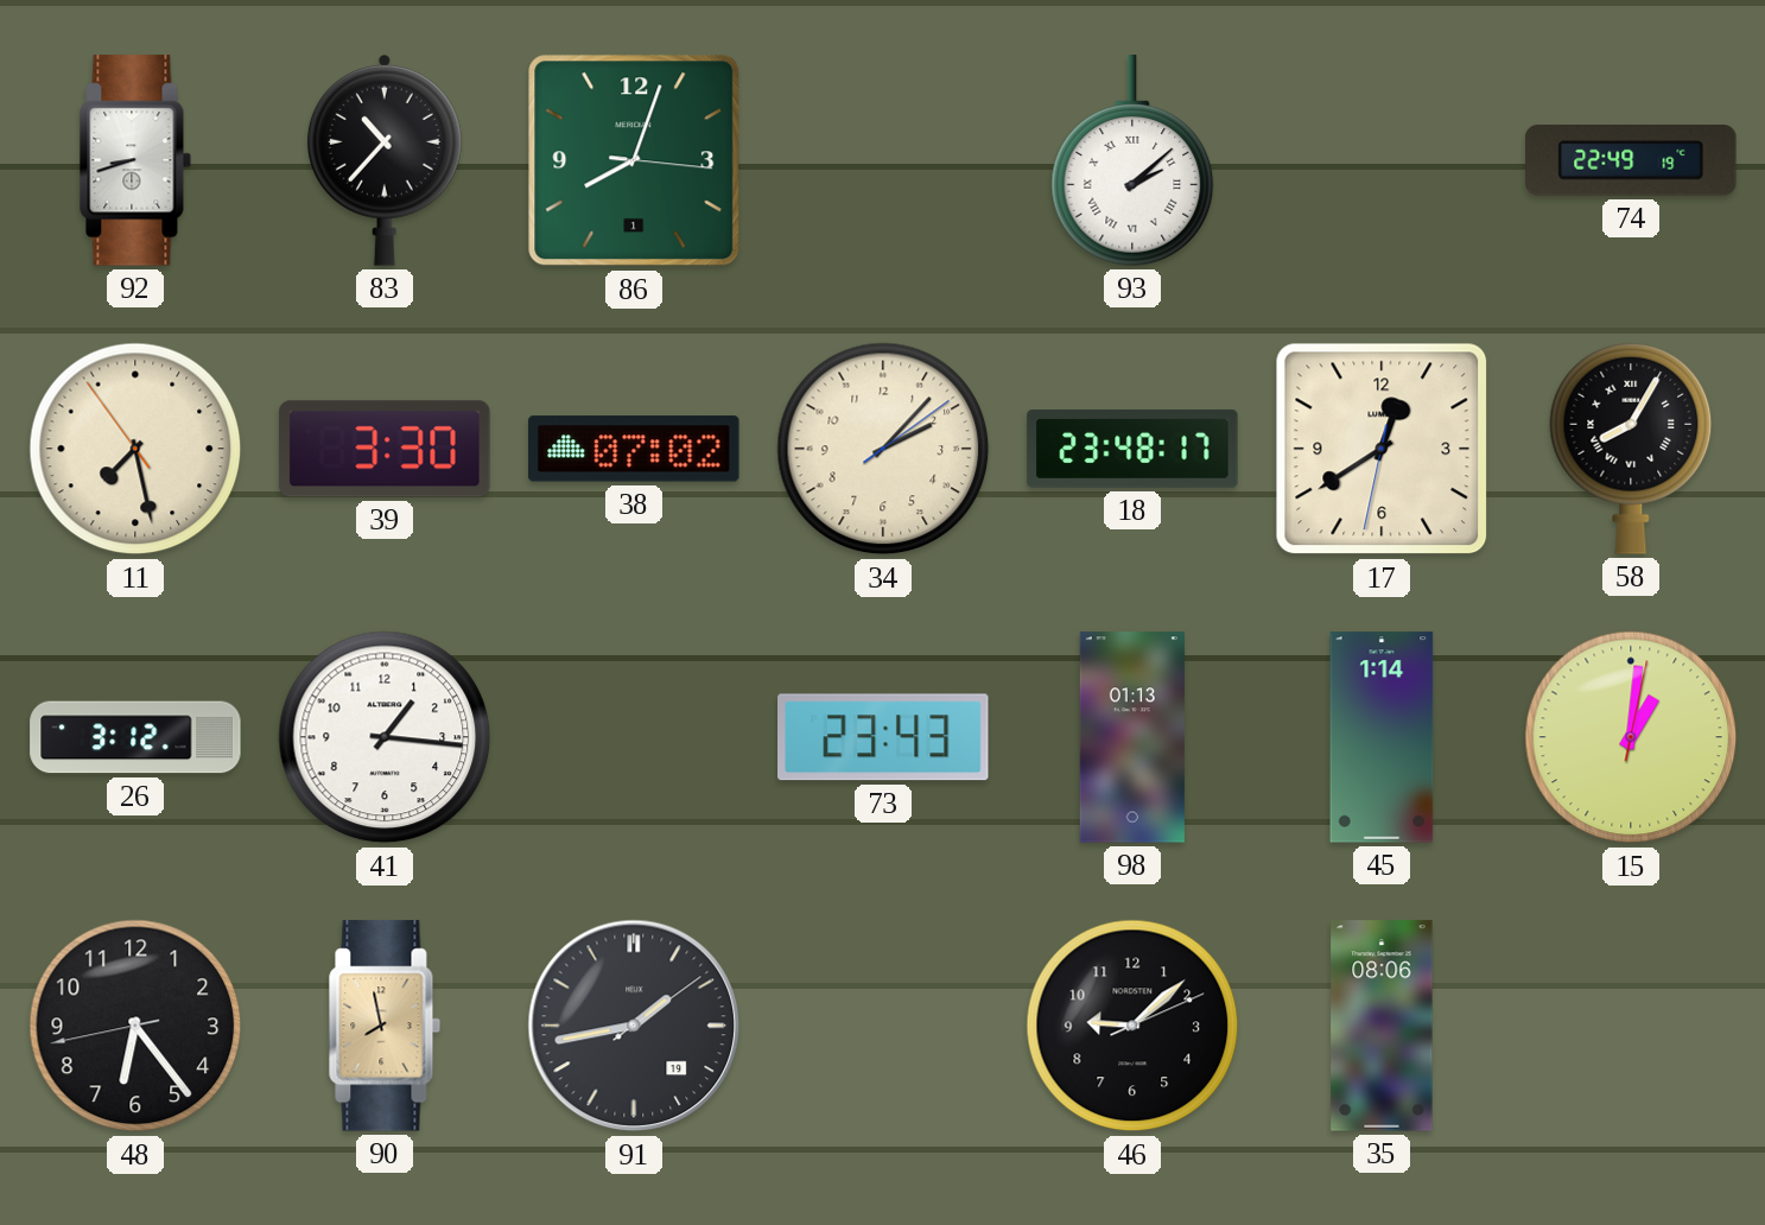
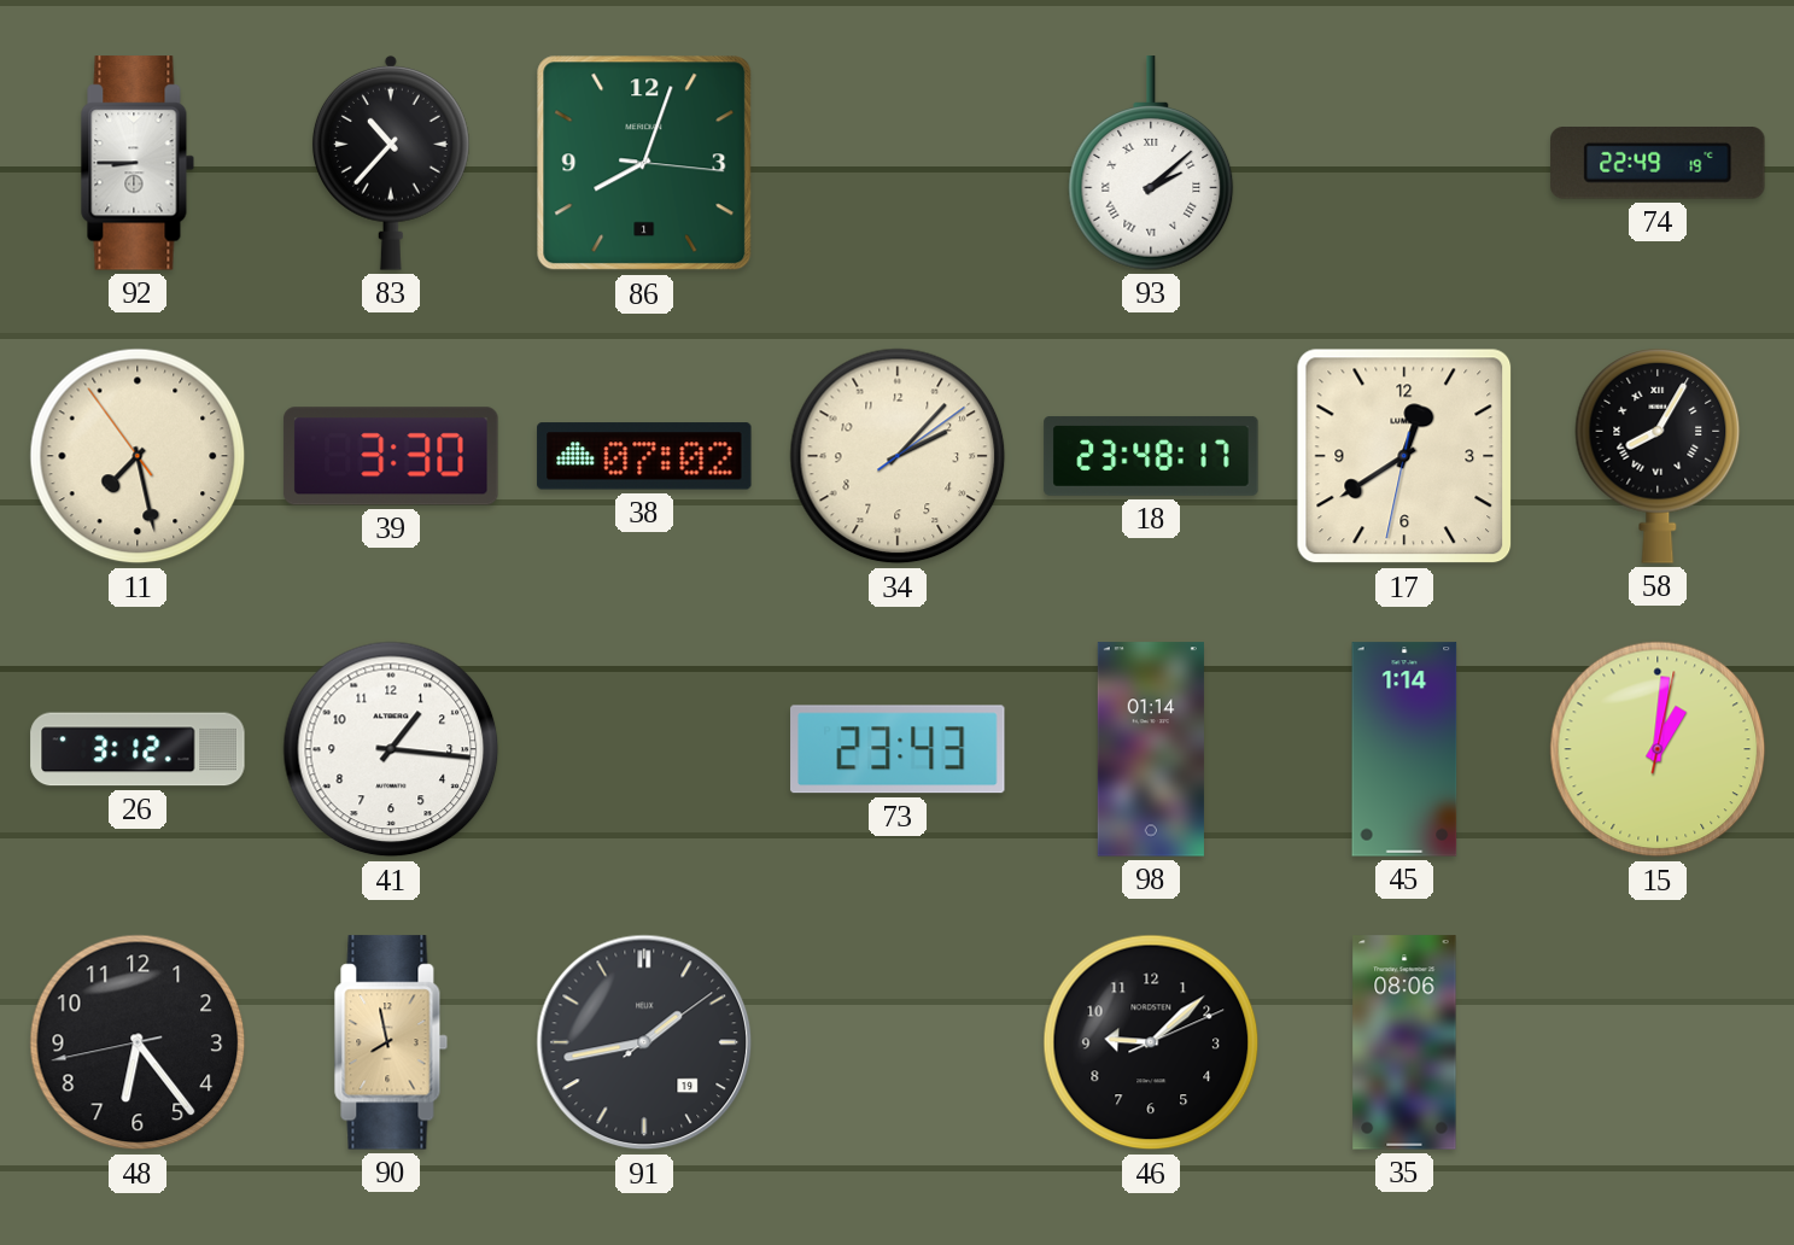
92: 8:42 -> 8:45 (138, 163)
98: 01:13 -> 01:14 (1151, 749)
